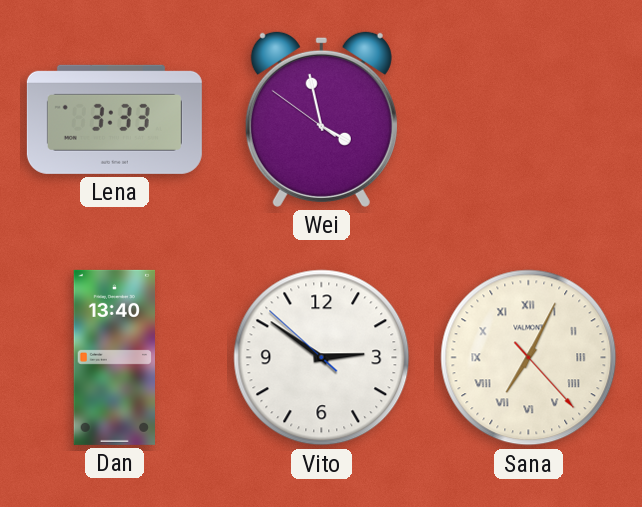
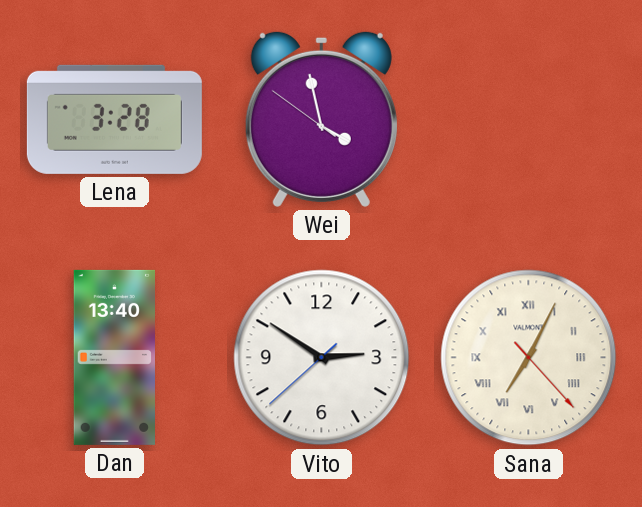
Lena: 3:33 -> 3:28 (114, 119)
Vito: 2:50:52 -> 2:50:38 (322, 358)
